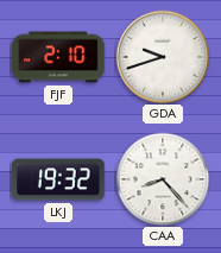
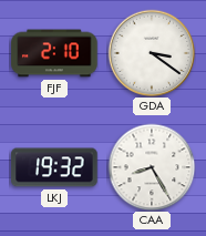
GDA: 9:42 -> 3:21 (152, 53)
CAA: 8:23 -> 8:25 (152, 167)
